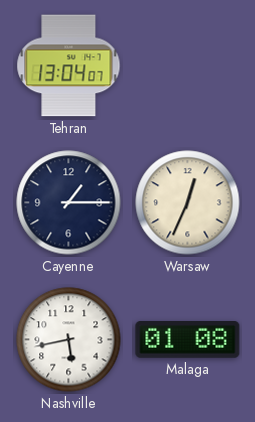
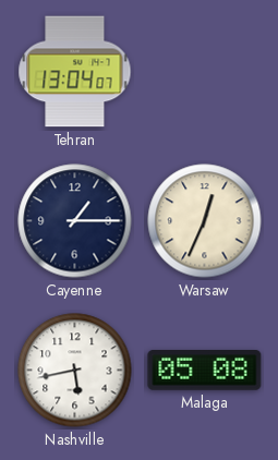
Malaga: 01:08 -> 05:08 (205, 371)
